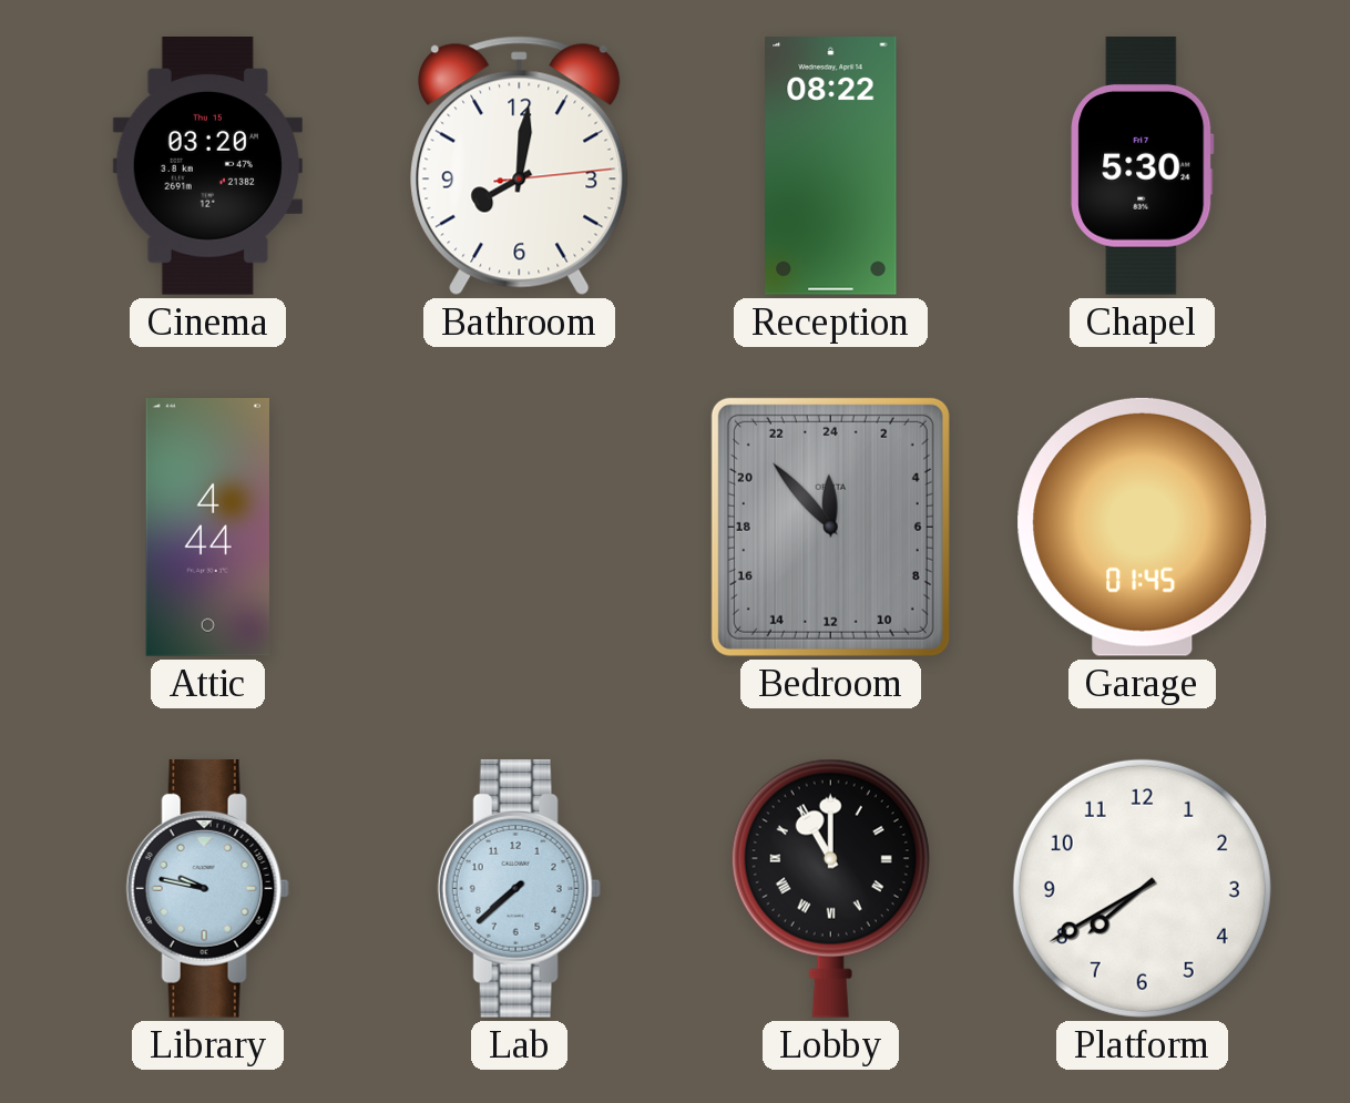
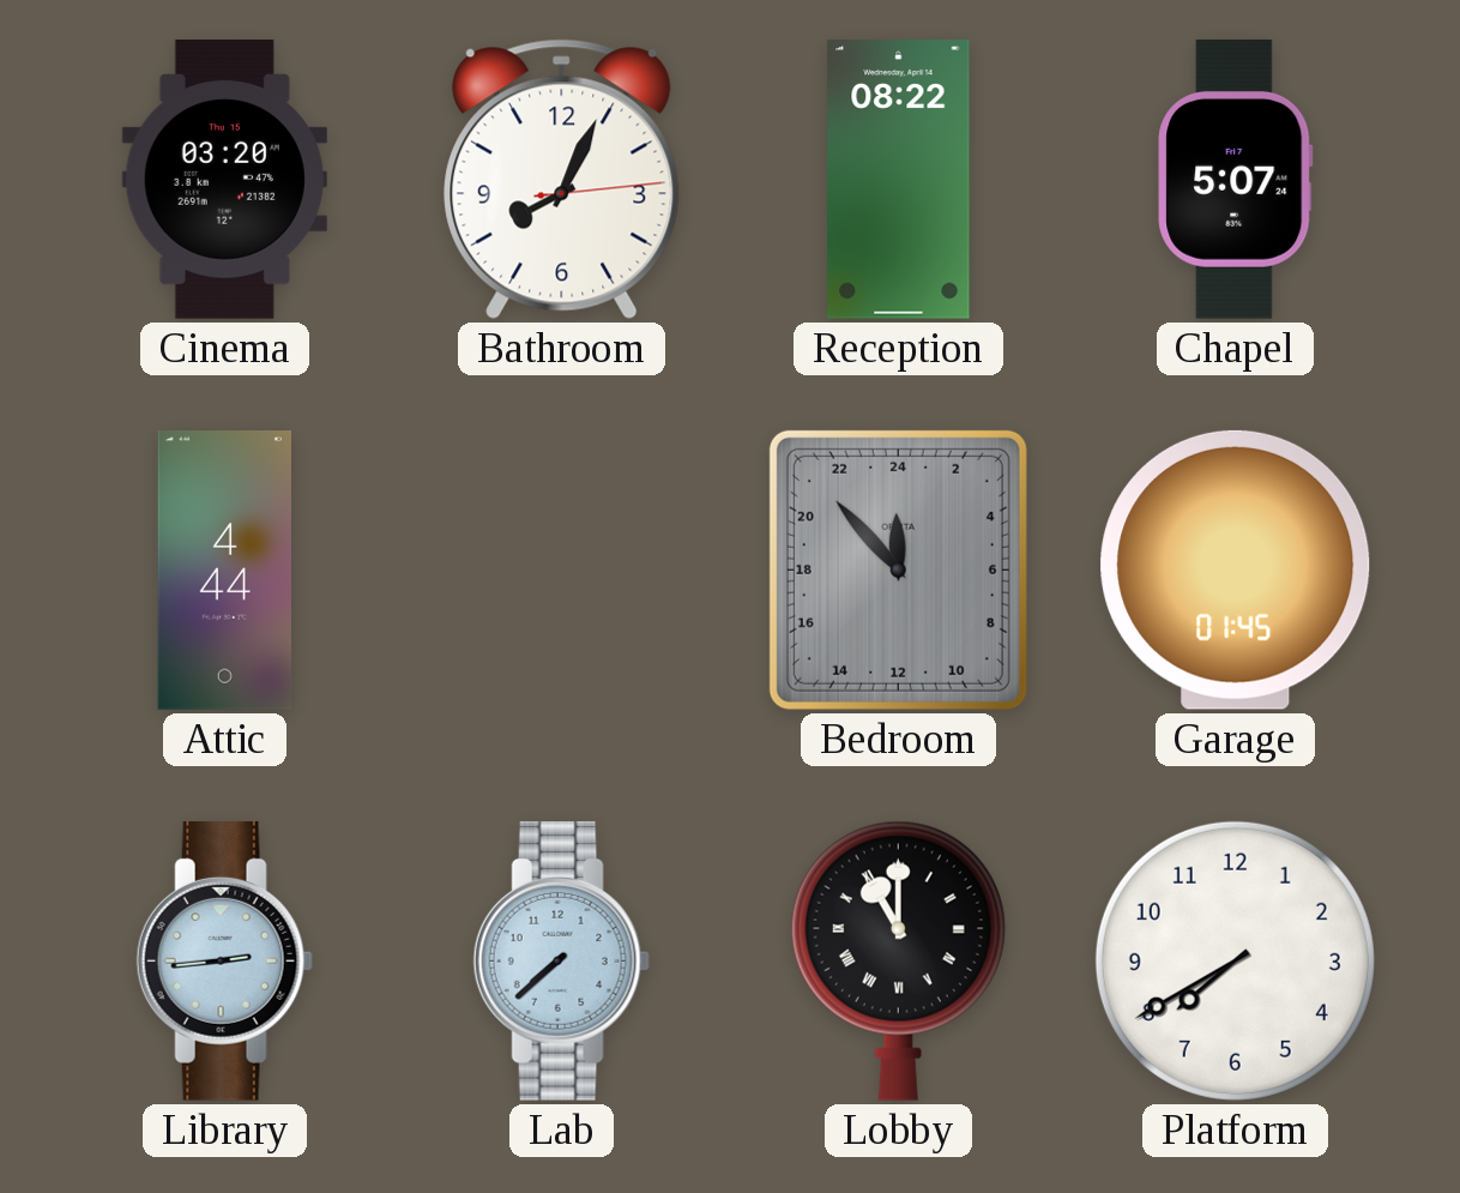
Bathroom: 8:01 -> 8:04 (562, 179)
Chapel: 5:30 -> 5:07 (1236, 180)
Library: 9:47 -> 2:44 (224, 960)
